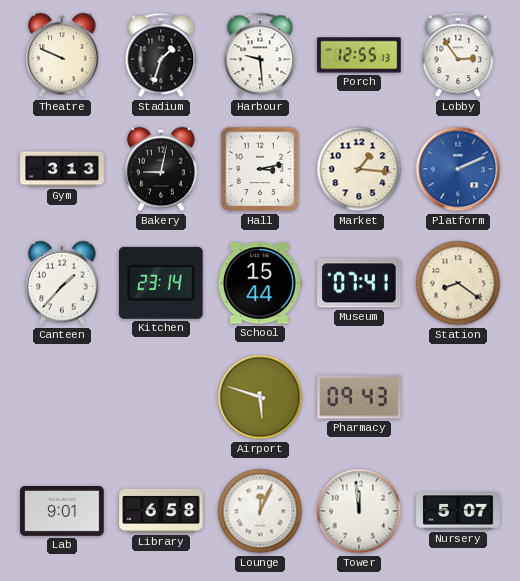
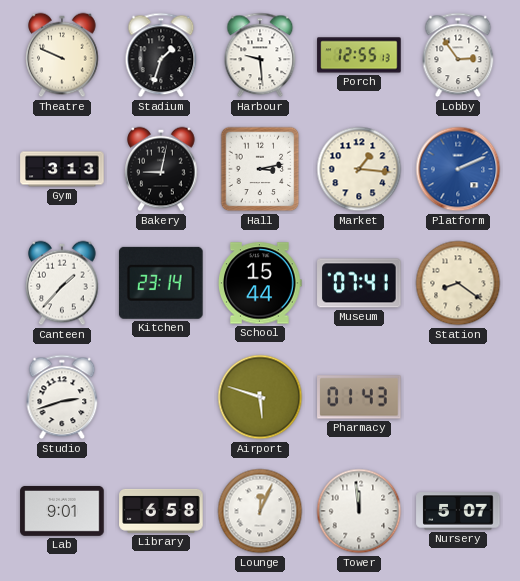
Studio: none -> 2:42 (62, 397)
Pharmacy: 09:43 -> 01:43 (359, 397)
